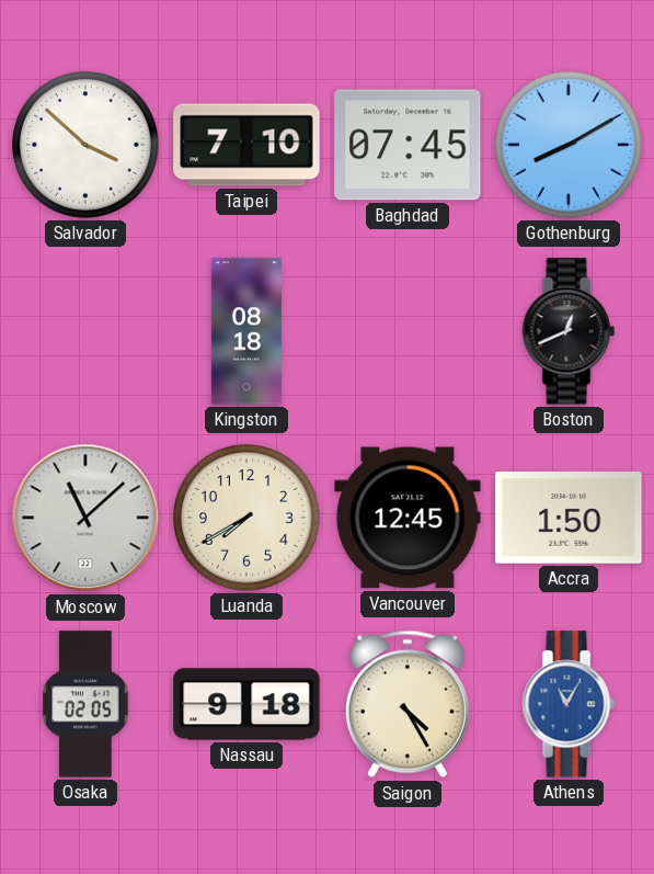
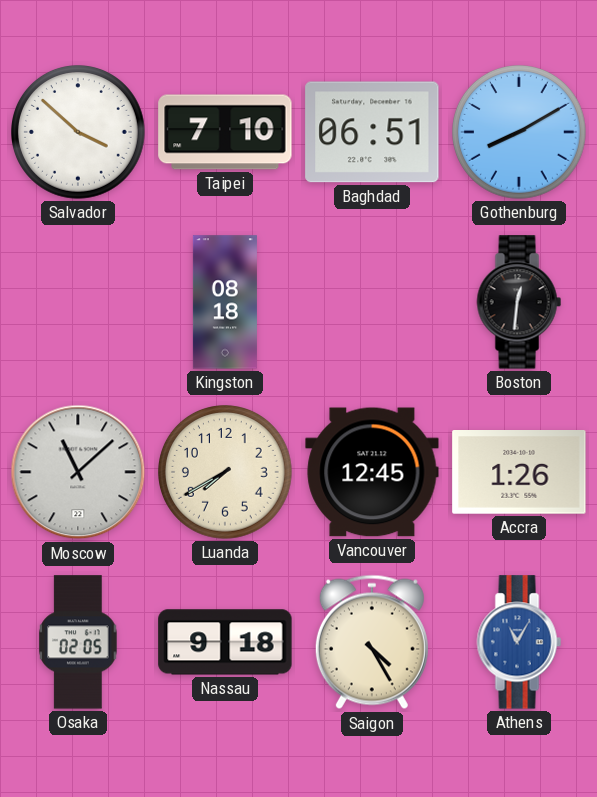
Baghdad: 07:45 -> 06:51 (372, 132)
Boston: 12:41 -> 12:31 (519, 302)
Accra: 1:50 -> 1:26 (519, 473)
